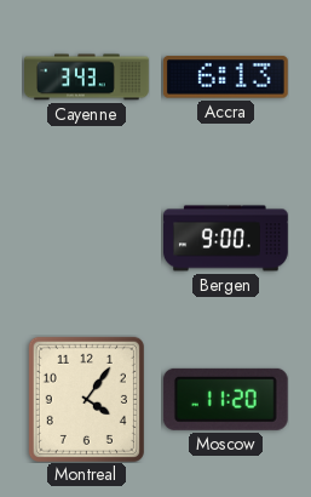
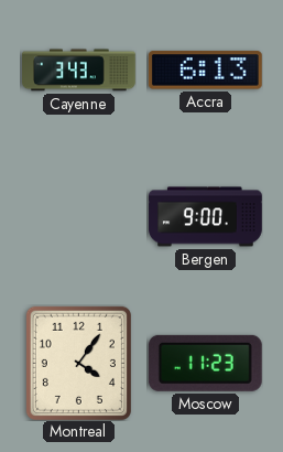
Moscow: 11:20 -> 11:23 (205, 363)
